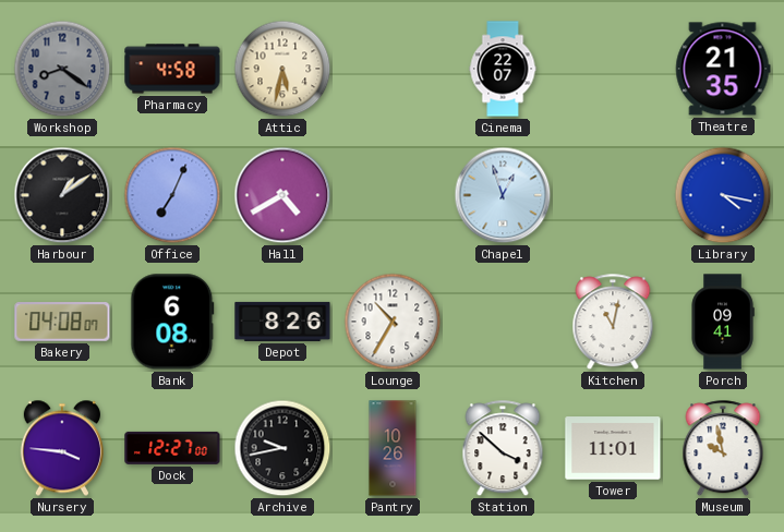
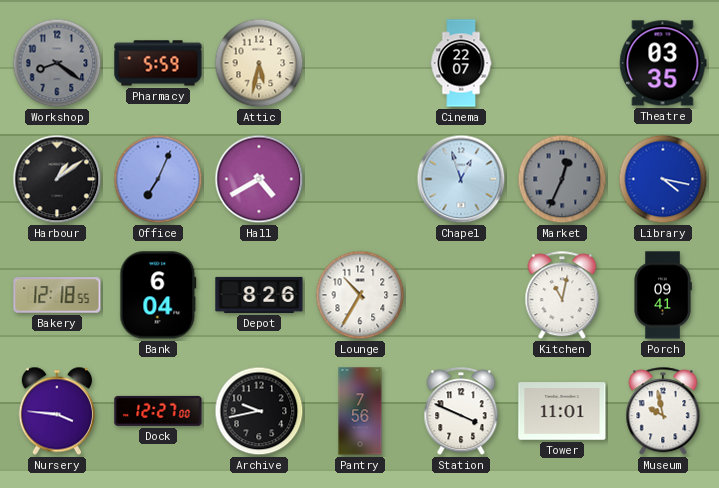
Pharmacy: 4:58 -> 5:59 (158, 63)
Theatre: 21:35 -> 03:35 (663, 63)
Market: none -> 12:34 (562, 179)
Bakery: 04:08 -> 12:18 (57, 295)
Bank: 6:08 -> 6:04 (158, 295)
Pantry: 10:26 -> 7:56 (360, 411)
Station: 3:52 -> 3:49 (461, 412)
